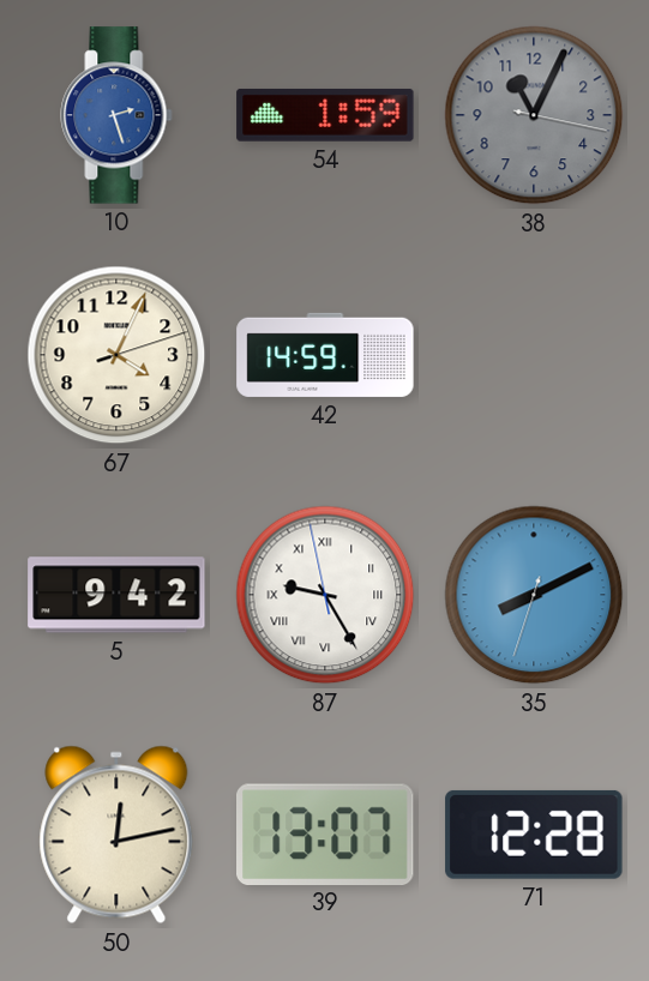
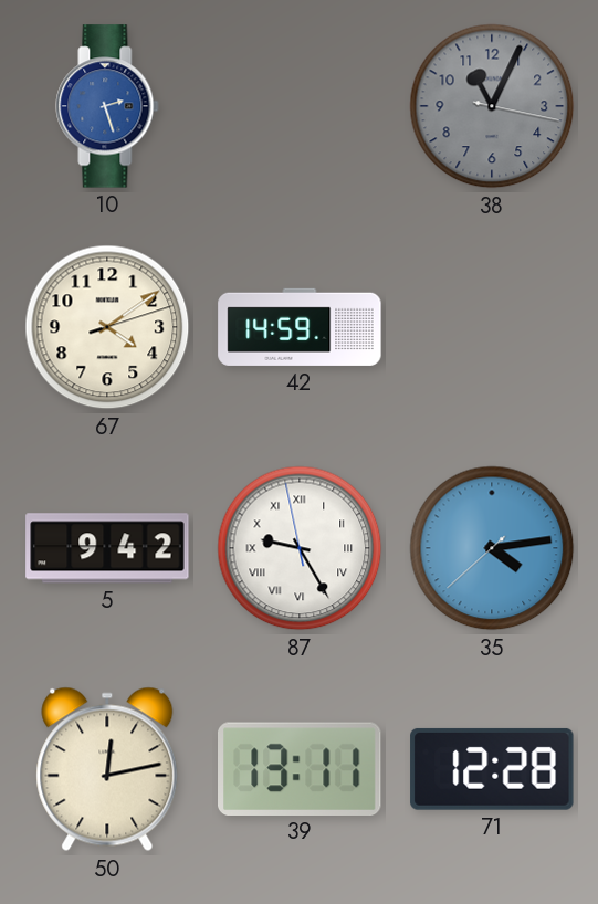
54: 1:59 -> none (325, 115)
67: 4:04 -> 4:09 (107, 327)
35: 8:10 -> 4:13 (492, 548)
39: 13:07 -> 13:11 (301, 768)
